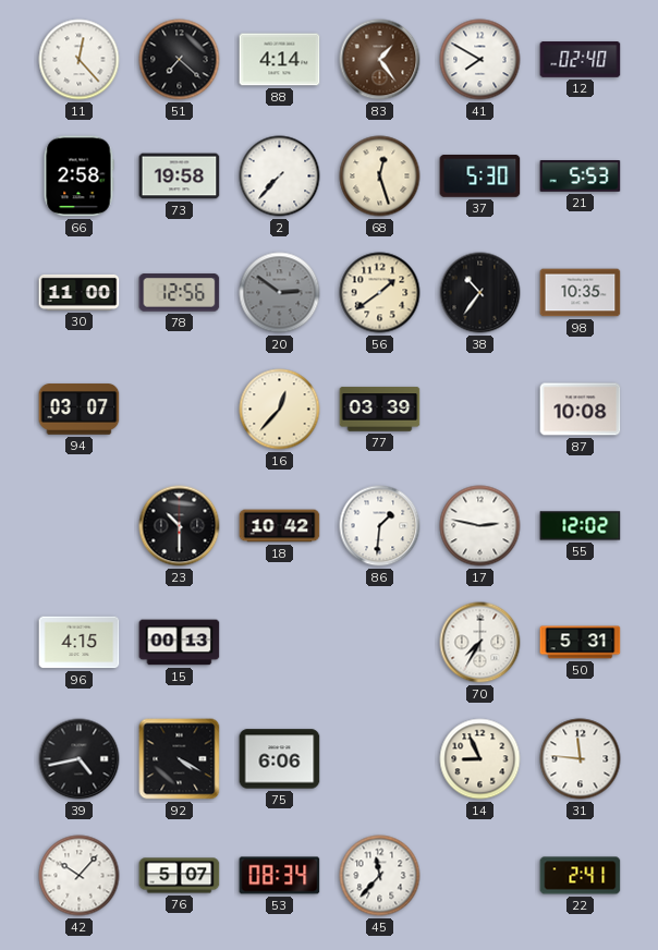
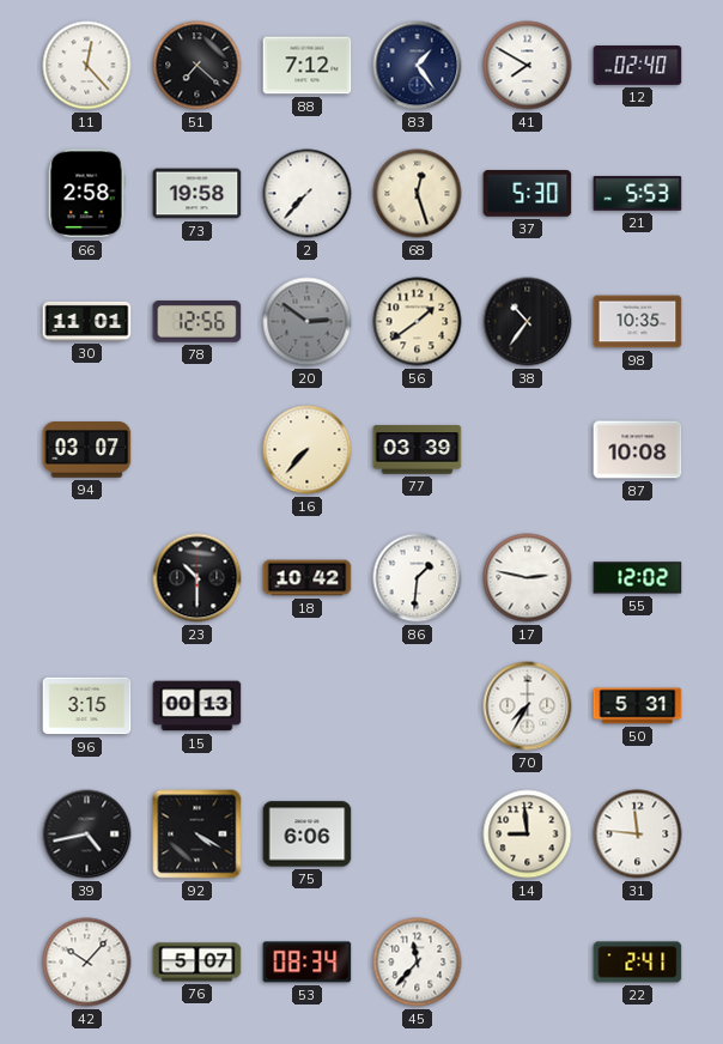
88: 4:14 -> 7:12 (308, 66)
83 dial: brown -> navy (418, 66)
30: 11:00 -> 11:01 (87, 321)
16: 12:37 -> 7:37 (308, 450)
96: 4:15 -> 3:15 (87, 706)
14: 8:56 -> 8:59 (528, 834)
